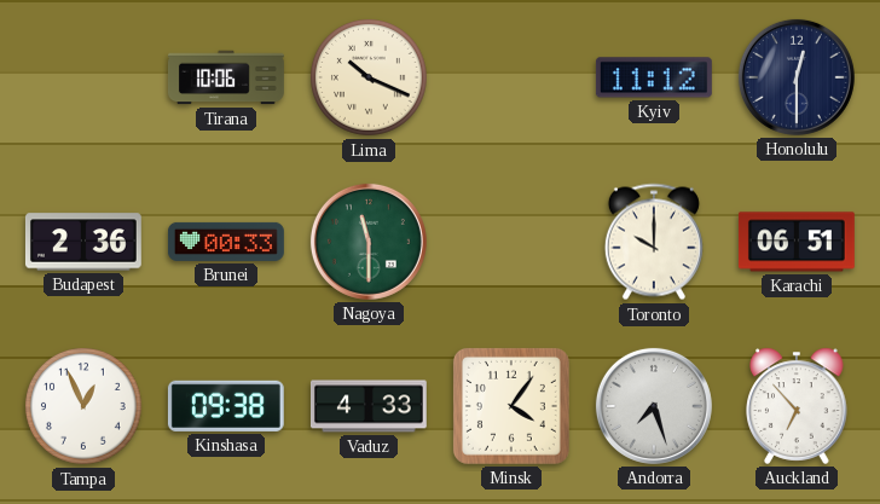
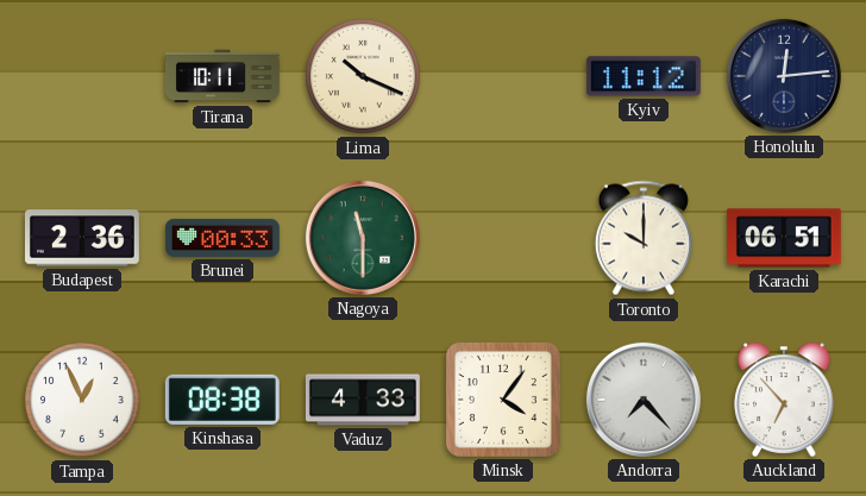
Tirana: 10:06 -> 10:11 (224, 76)
Honolulu: 12:30 -> 12:14 (784, 76)
Kinshasa: 09:38 -> 08:38 (222, 400)
Andorra: 7:27 -> 7:23 (644, 400)
